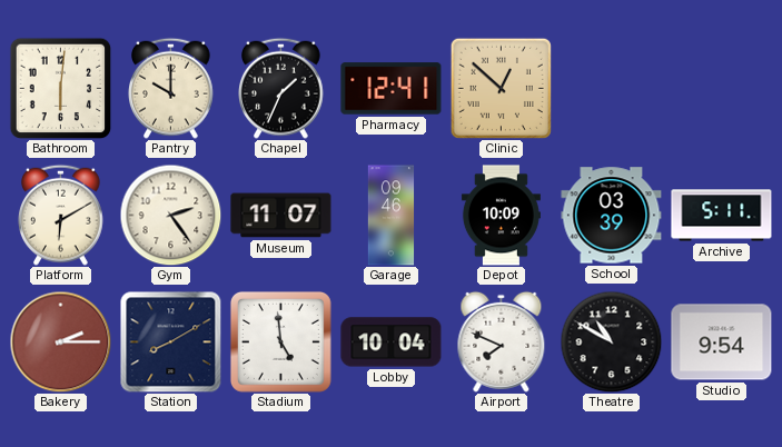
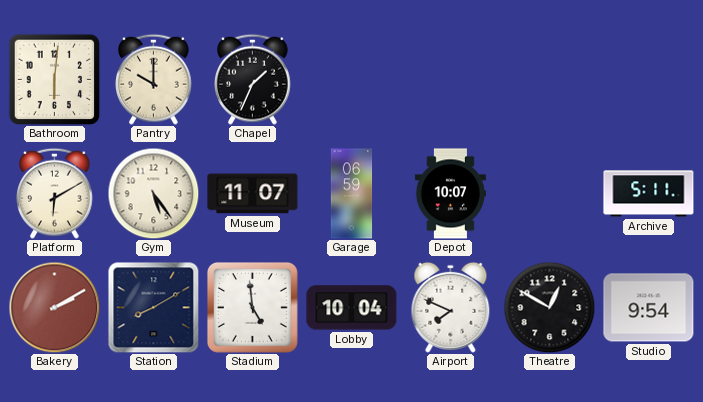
Pharmacy: 12:41 -> none (392, 89)
Clinic: 12:52 -> none (501, 88)
Gym: 2:24 -> 5:24 (153, 193)
Garage: 09:46 -> 06:59 (352, 194)
Depot: 10:09 -> 10:07 (450, 194)
School: 03:39 -> none (612, 216)
Bakery: 2:15 -> 2:10 (54, 307)
Theatre: 10:50 -> 12:50 (549, 307)
